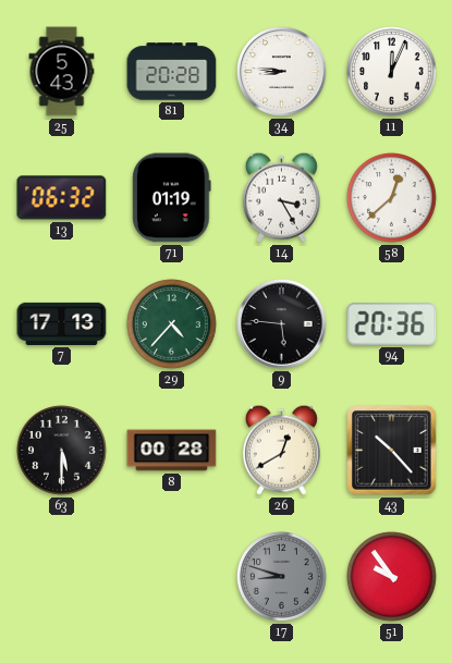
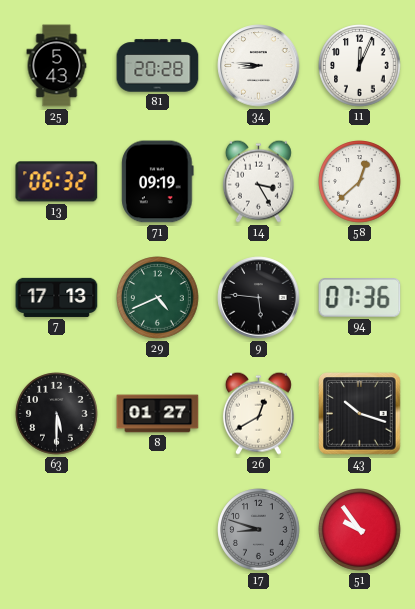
71: 01:19 -> 09:19 (158, 182)
29: 4:37 -> 4:41 (158, 298)
94: 20:36 -> 07:36 (360, 298)
8: 00:28 -> 01:27 (158, 414)
43: 10:23 -> 10:18 (360, 414)
